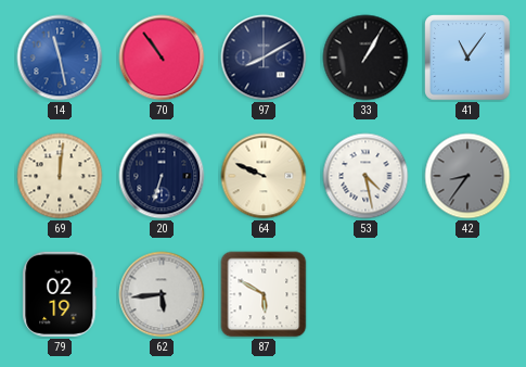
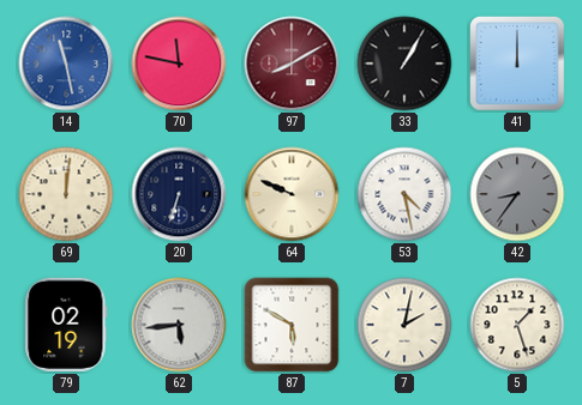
70: 10:54 -> 11:47 (179, 64)
97 dial: navy -> burgundy (292, 64)
41: 11:06 -> 12:00 (518, 65)
7: none -> 2:02 (404, 325)
5: none -> 1:27 (517, 325)
